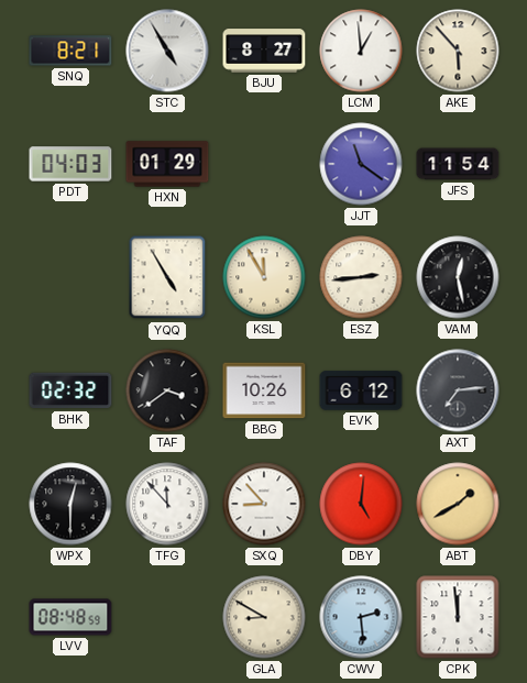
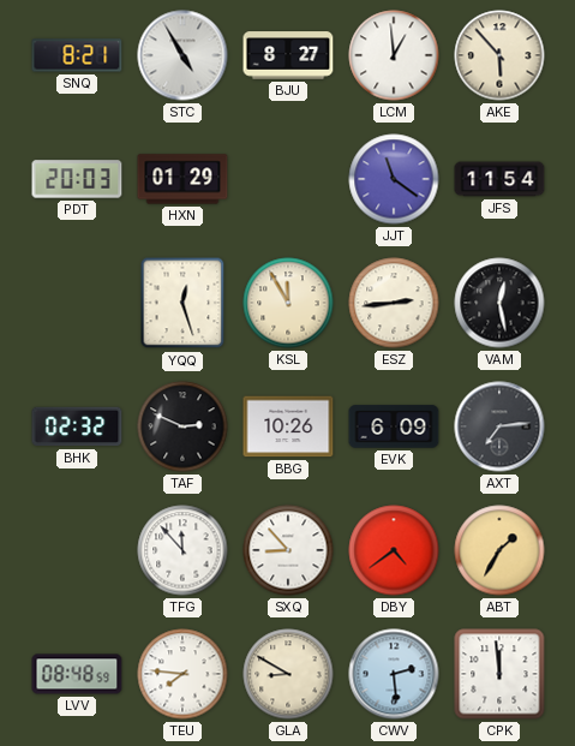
PDT: 04:03 -> 20:03 (77, 179)
YQQ: 4:55 -> 12:27 (182, 303)
TAF: 3:39 -> 2:49 (182, 426)
EVK: 6:12 -> 6:09 (394, 426)
WPX: 12:30 -> none (70, 504)
DBY: 5:01 -> 4:39 (394, 550)
ABT: 1:40 -> 1:35 (499, 550)
TEU: none -> 7:46 (182, 674)
